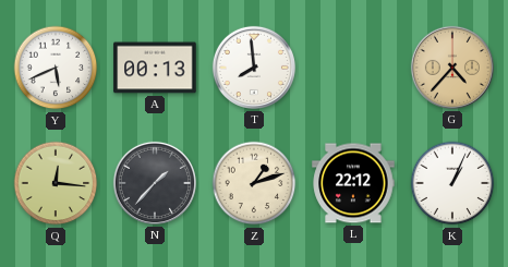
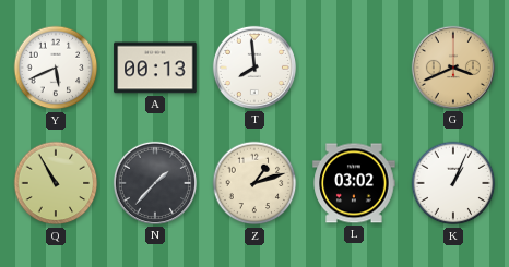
G: 4:37 -> 3:41 (453, 68)
Q: 12:16 -> 10:55 (56, 183)
L: 22:12 -> 03:02 (354, 183)
